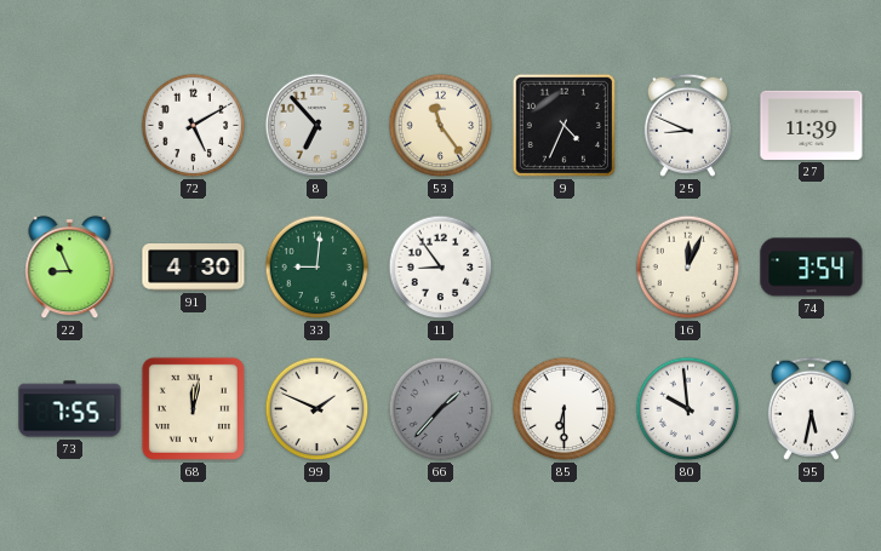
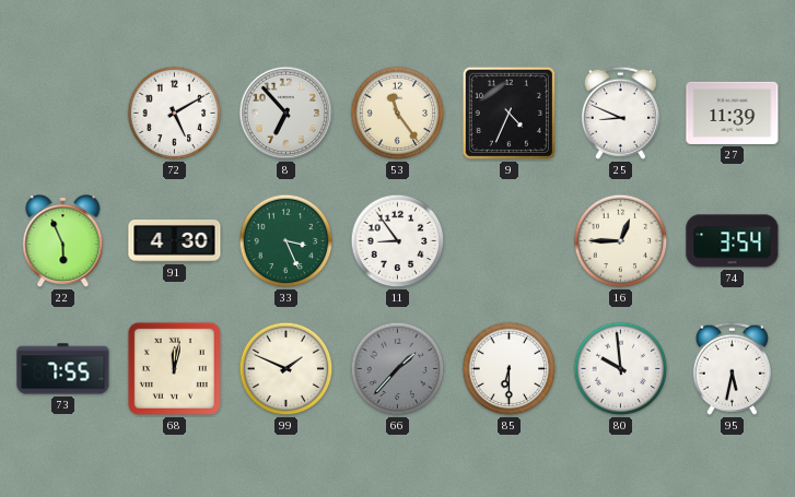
22: 8:56 -> 5:56 (63, 242)
33: 9:01 -> 3:26 (287, 241)
16: 12:04 -> 12:45 (621, 241)
